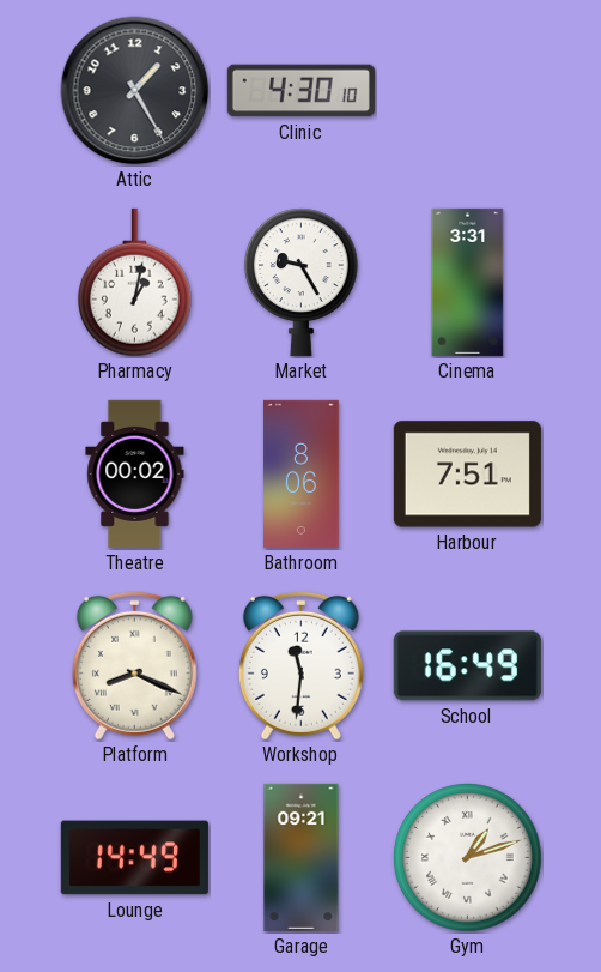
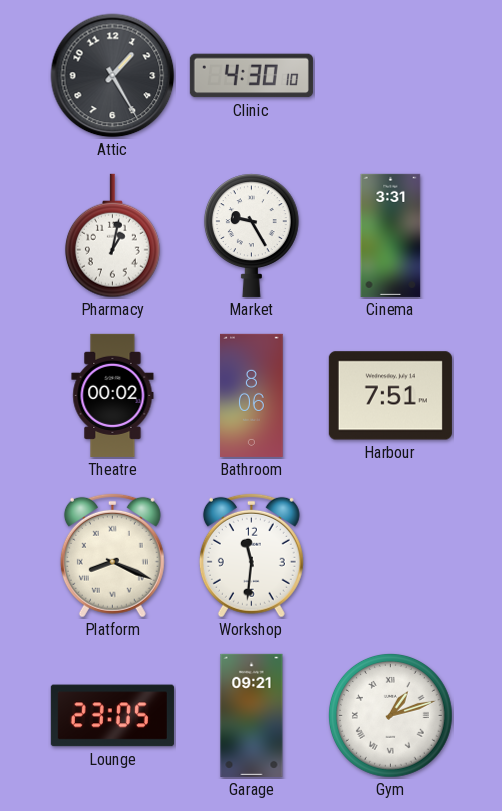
School: 16:49 -> none (467, 666)
Lounge: 14:49 -> 23:05 (112, 716)
